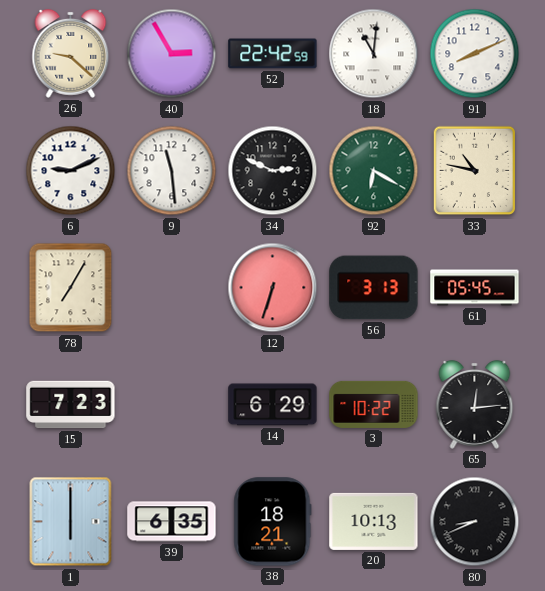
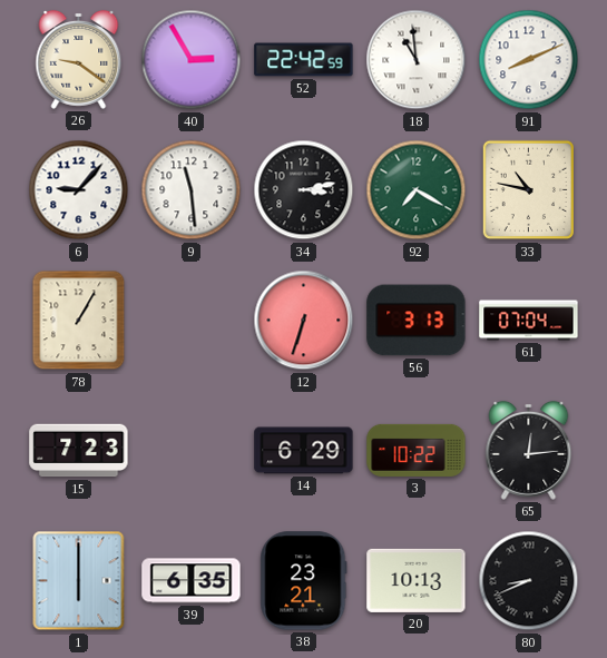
26: 9:22 -> 9:21 (79, 59)
18: 11:01 -> 10:59 (417, 60)
6: 9:11 -> 9:07 (79, 190)
34: 2:49 -> 3:13 (304, 190)
92: 6:20 -> 7:20 (417, 190)
78: 7:05 -> 1:05 (79, 321)
61: 05:45 -> 07:04 (529, 321)
38: 18:21 -> 23:21 (304, 581)
